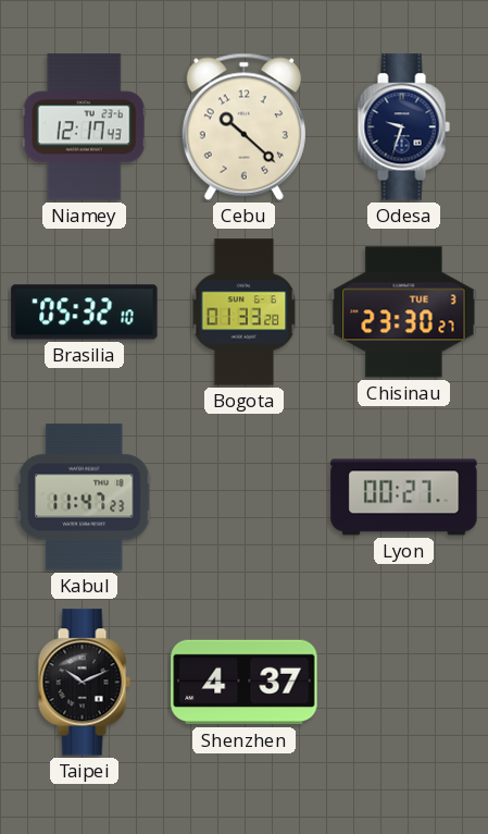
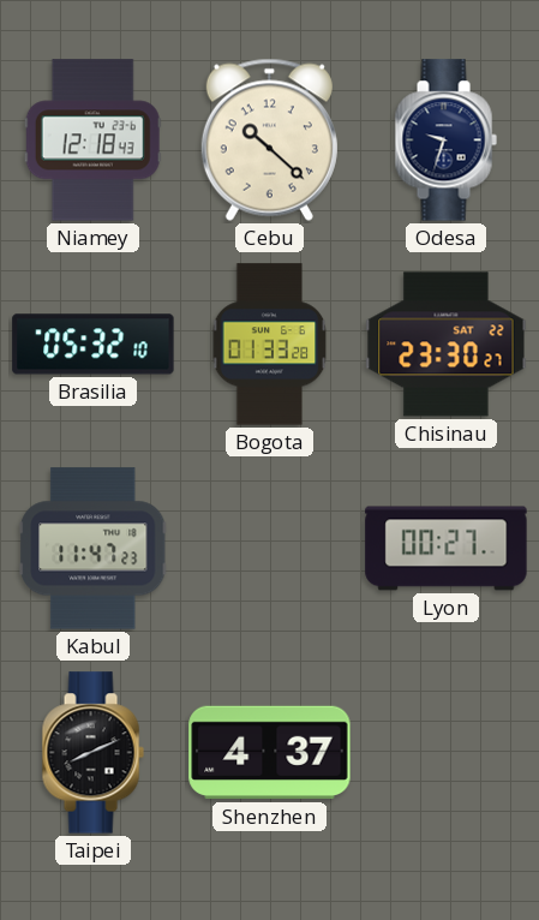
Niamey: 12:17 -> 12:18 (92, 141)
Chisinau date: TUE 3 -> SAT 22 (447, 345)
Taipei: 10:11 -> 8:11 (92, 753)
